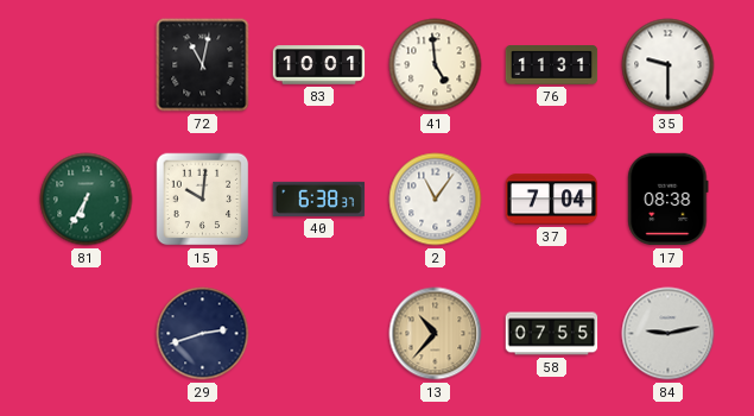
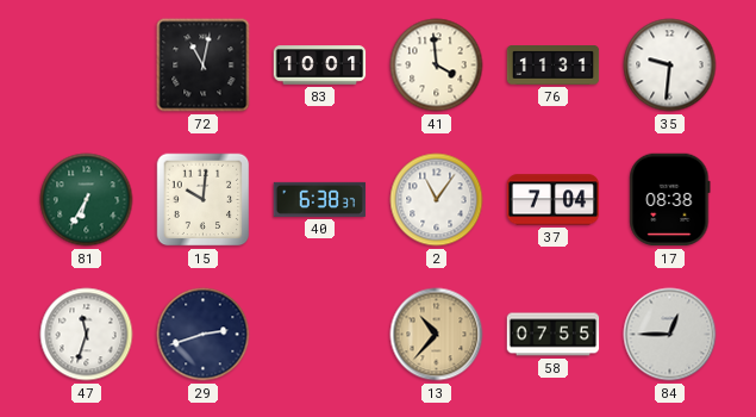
41: 4:59 -> 3:59 (437, 66)
35: 9:30 -> 9:31 (670, 66)
47: none -> 11:33 (87, 335)
84: 9:13 -> 12:45 (670, 335)
